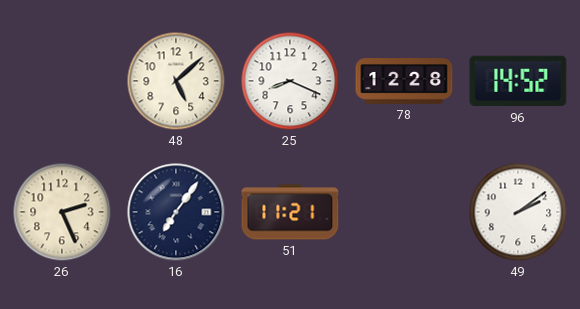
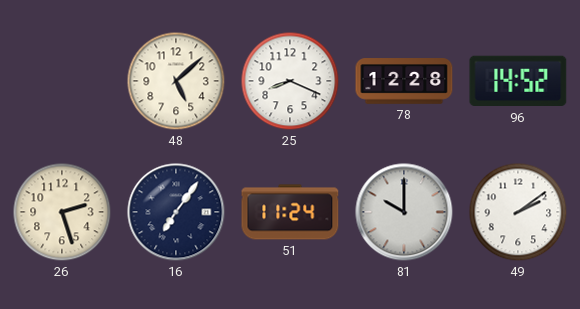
26: 2:26 -> 2:27 (62, 212)
51: 11:21 -> 11:24 (290, 212)
81: none -> 10:00 (404, 212)
